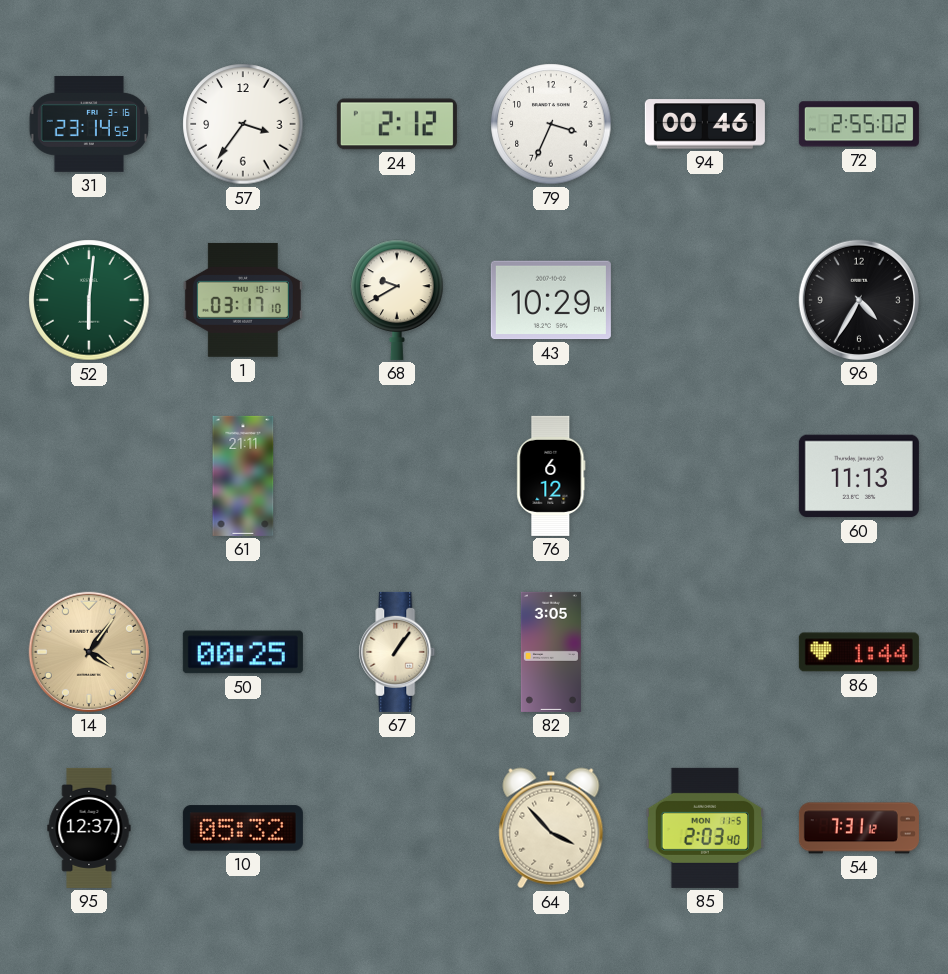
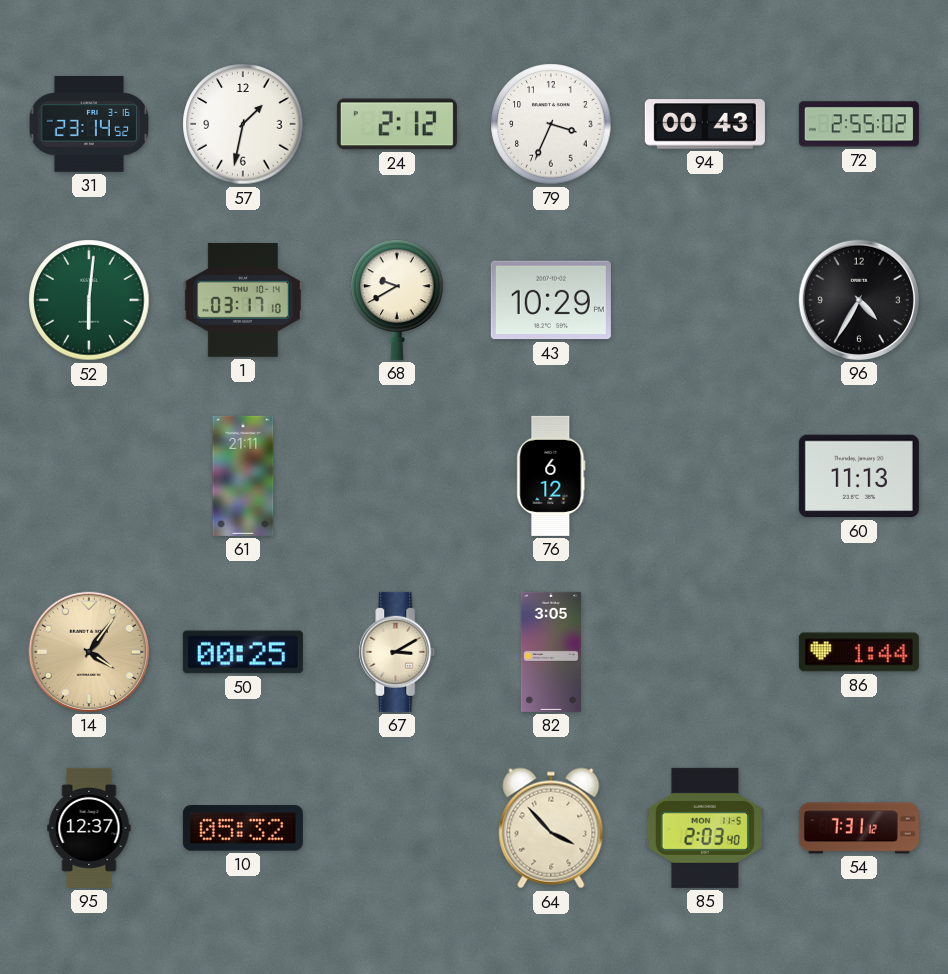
57: 3:36 -> 1:32 (243, 124)
94: 00:46 -> 00:43 (705, 124)
67: 1:06 -> 3:10 (397, 652)
